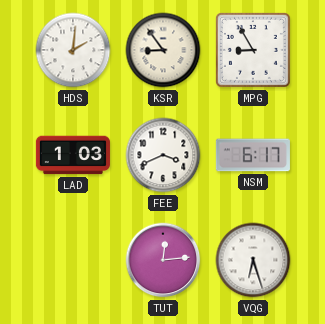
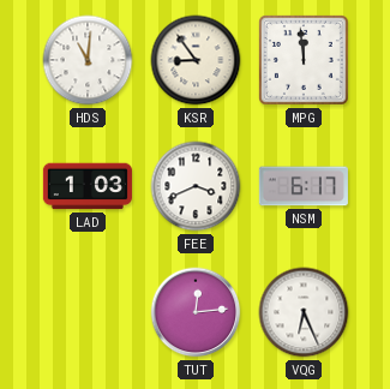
HDS: 2:01 -> 11:01 (88, 60)
MPG: 8:55 -> 11:59 (304, 60)
VQG: 6:27 -> 6:26 (304, 312)
